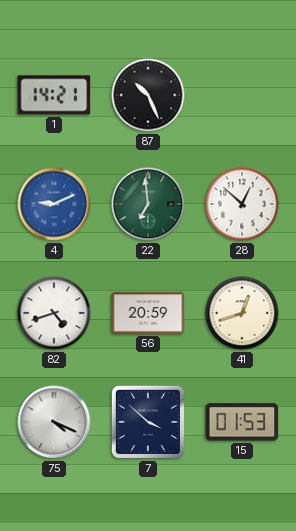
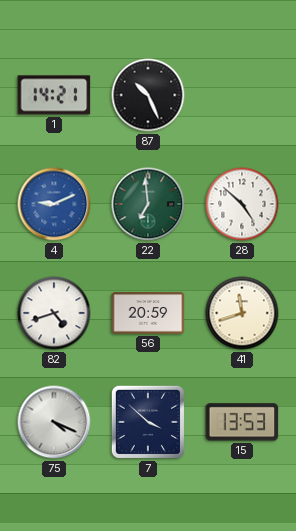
28: 12:52 -> 4:52 (242, 204)
41: 12:42 -> 11:42 (242, 313)
15: 01:53 -> 13:53 (242, 422)
